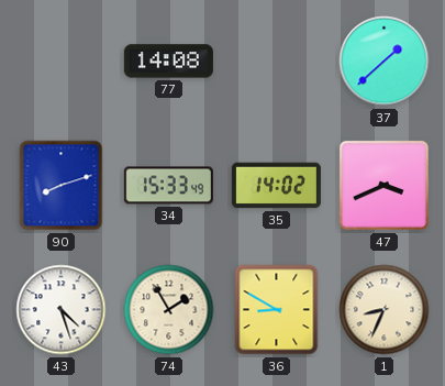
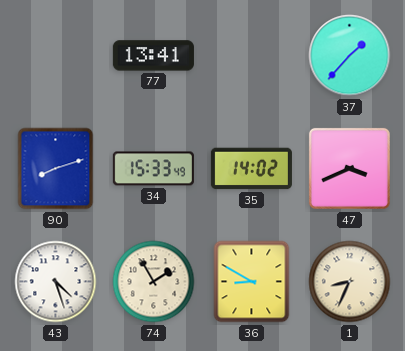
77: 14:08 -> 13:41 (153, 56)
37: 1:38 -> 1:37 (350, 56)
